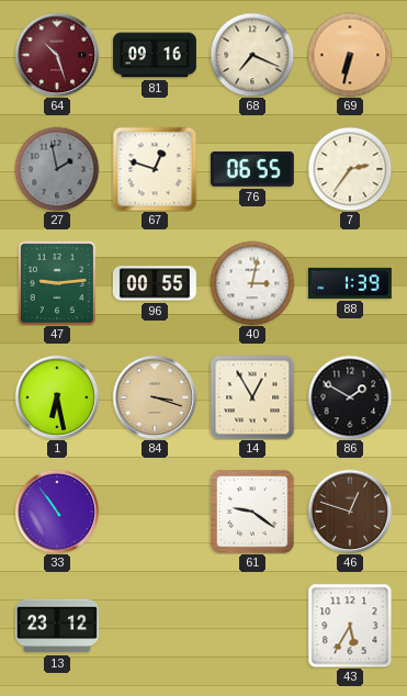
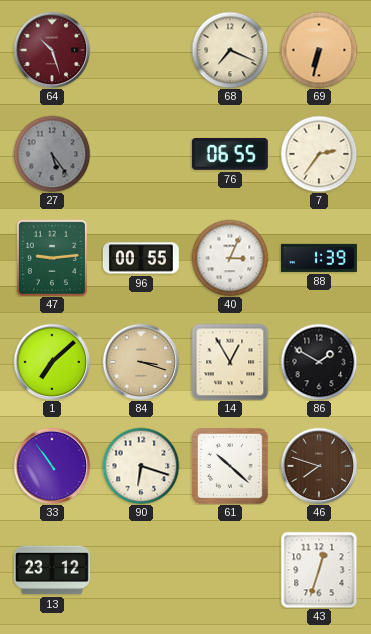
81: 09:16 -> none (155, 55)
27: 1:58 -> 5:24 (52, 154)
67: 12:48 -> none (155, 169)
40: 3:02 -> 3:04 (230, 258)
1: 6:28 -> 7:08 (52, 362)
90: none -> 6:18 (141, 466)
61: 9:21 -> 10:22 (230, 466)
46: 12:48 -> 7:48 (319, 466)
43: 5:35 -> 12:33 (319, 570)
